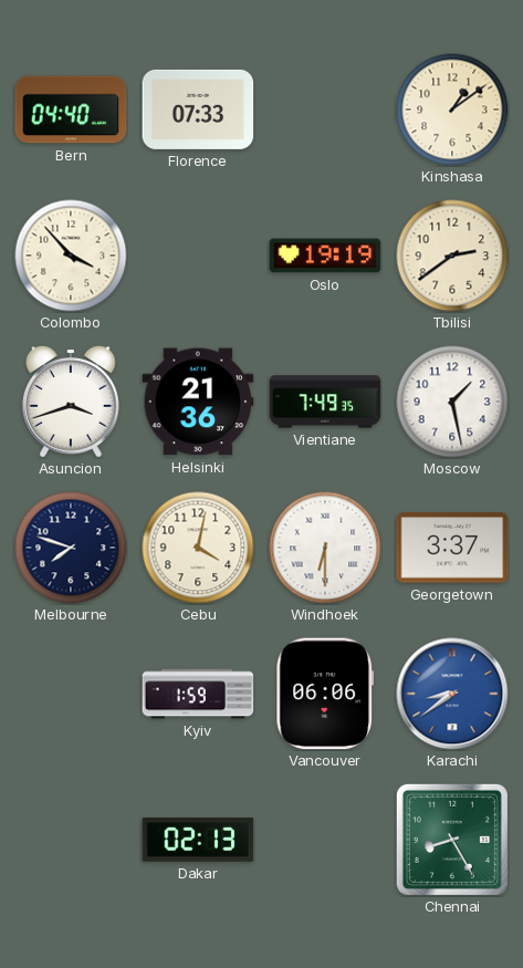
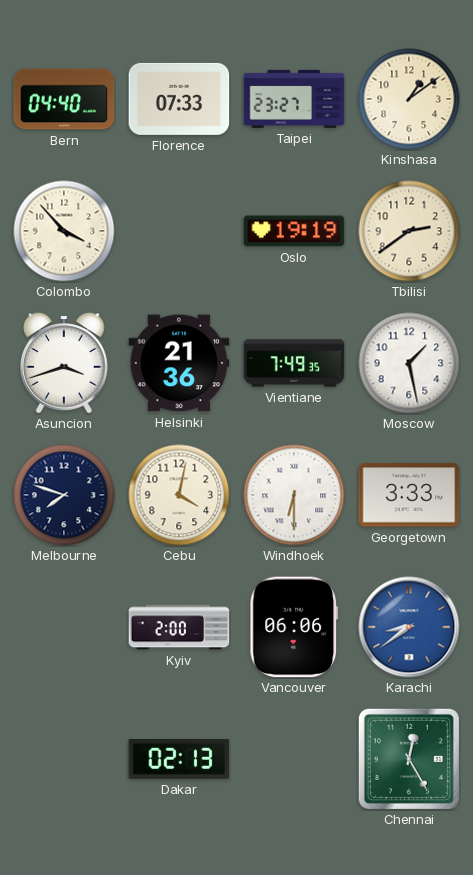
Taipei: none -> 23:27 (294, 99)
Georgetown: 3:37 -> 3:33 (409, 495)
Kyiv: 1:59 -> 2:00 (179, 627)
Chennai: 8:25 -> 12:25 (409, 759)
